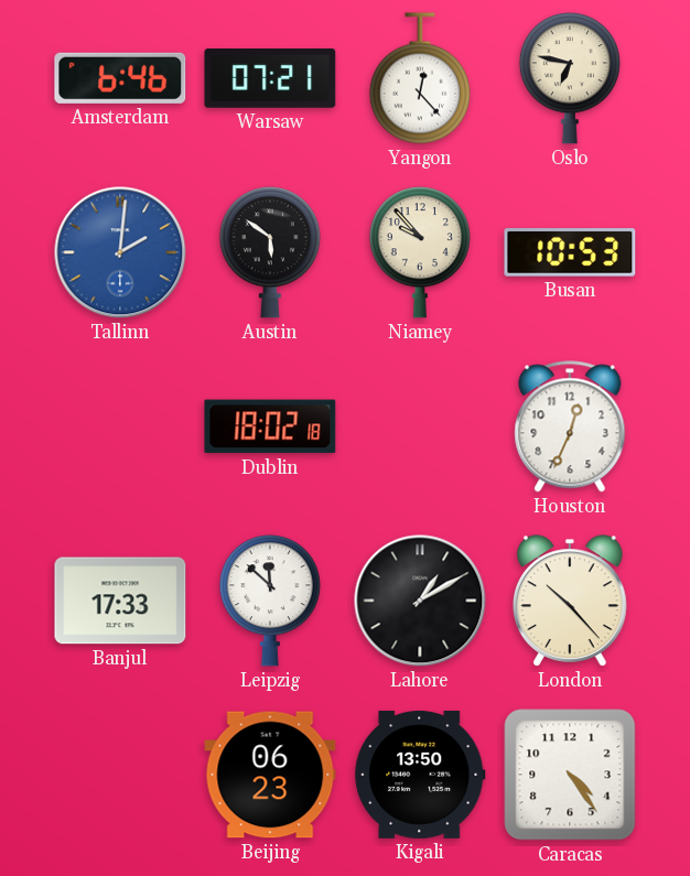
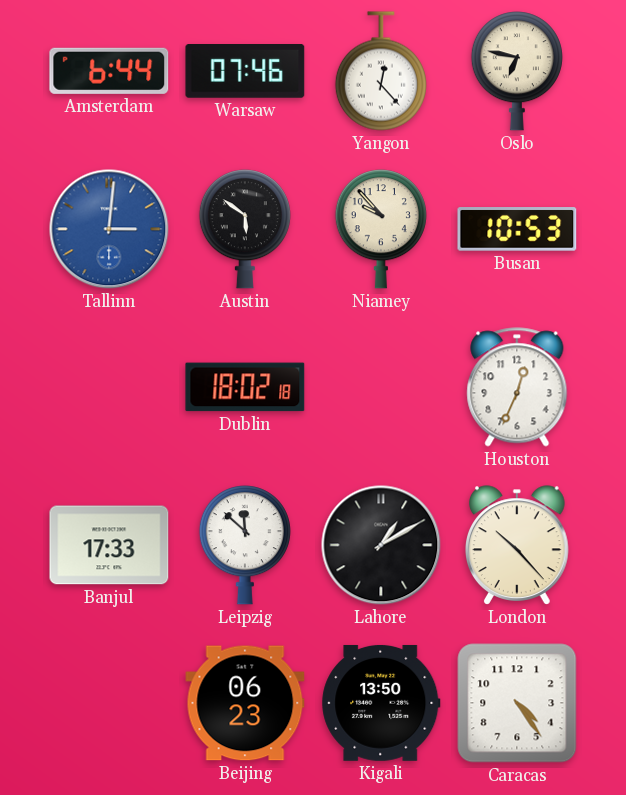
Amsterdam: 6:46 -> 6:44 (109, 71)
Warsaw: 07:21 -> 07:46 (245, 72)
Tallinn: 2:01 -> 3:01 (109, 229)
